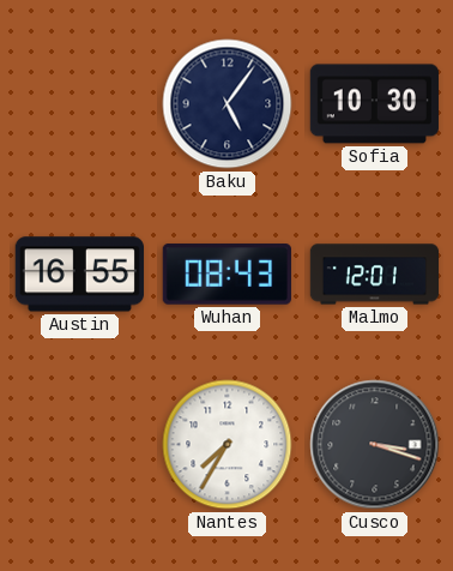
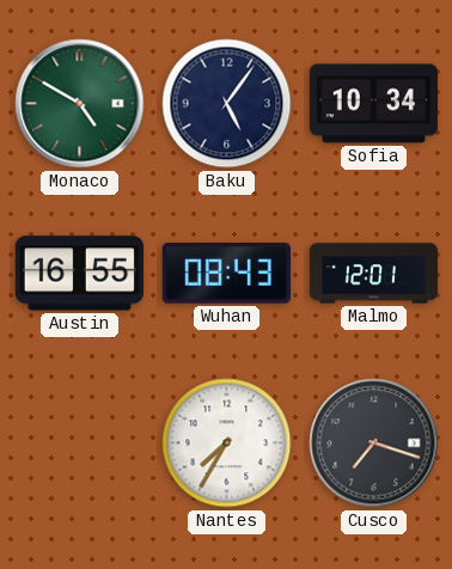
Monaco: none -> 4:50 (80, 104)
Sofia: 10:30 -> 10:34 (373, 104)
Cusco: 3:18 -> 7:18 (374, 443)
